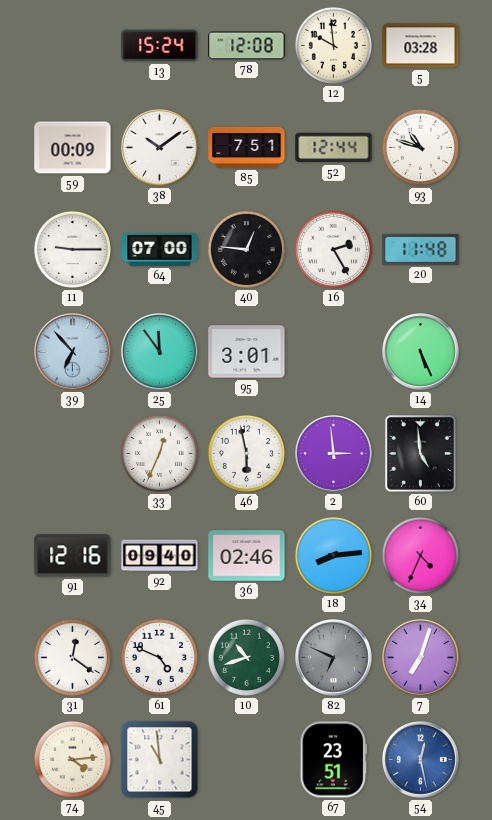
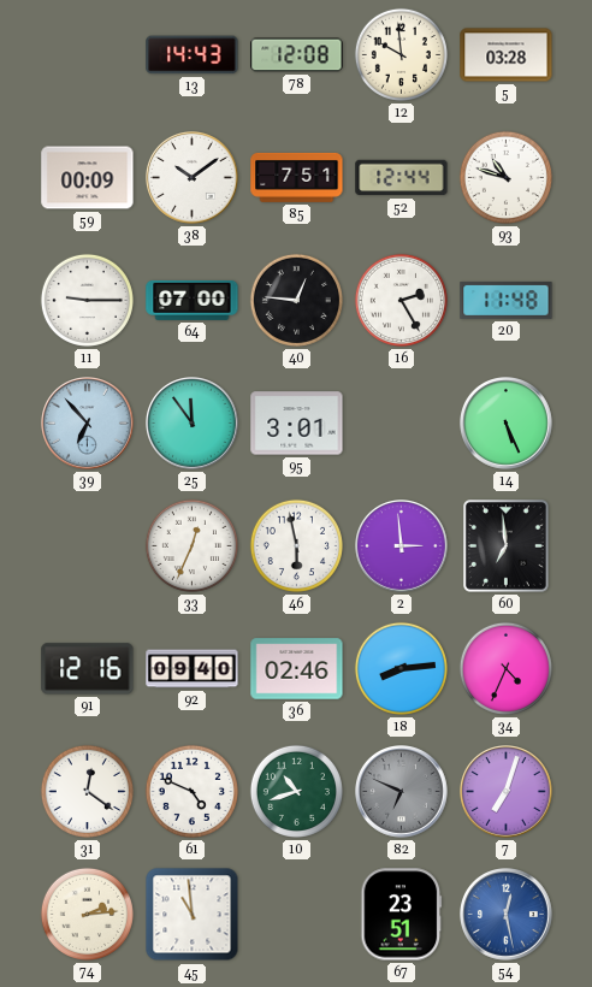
13: 15:24 -> 14:43 (193, 55)
60: 4:59 -> 6:59 (507, 546)
74: 4:14 -> 2:14 (87, 914)
